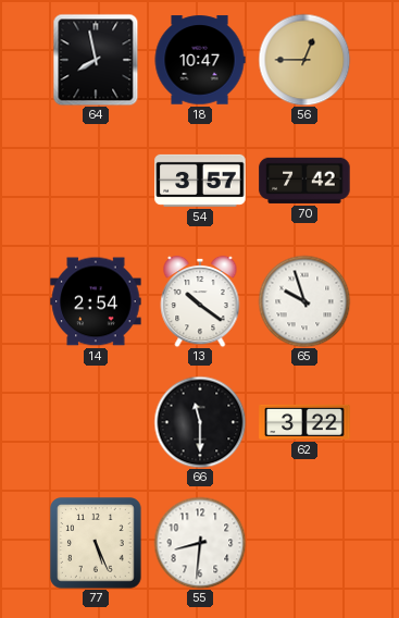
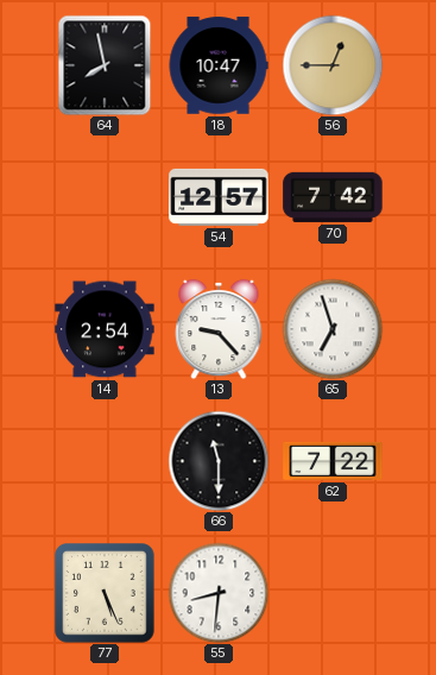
54: 3:57 -> 12:57 (219, 197)
13: 10:21 -> 9:23 (219, 329)
65: 9:57 -> 6:57 (333, 329)
62: 3:22 -> 7:22 (333, 461)
